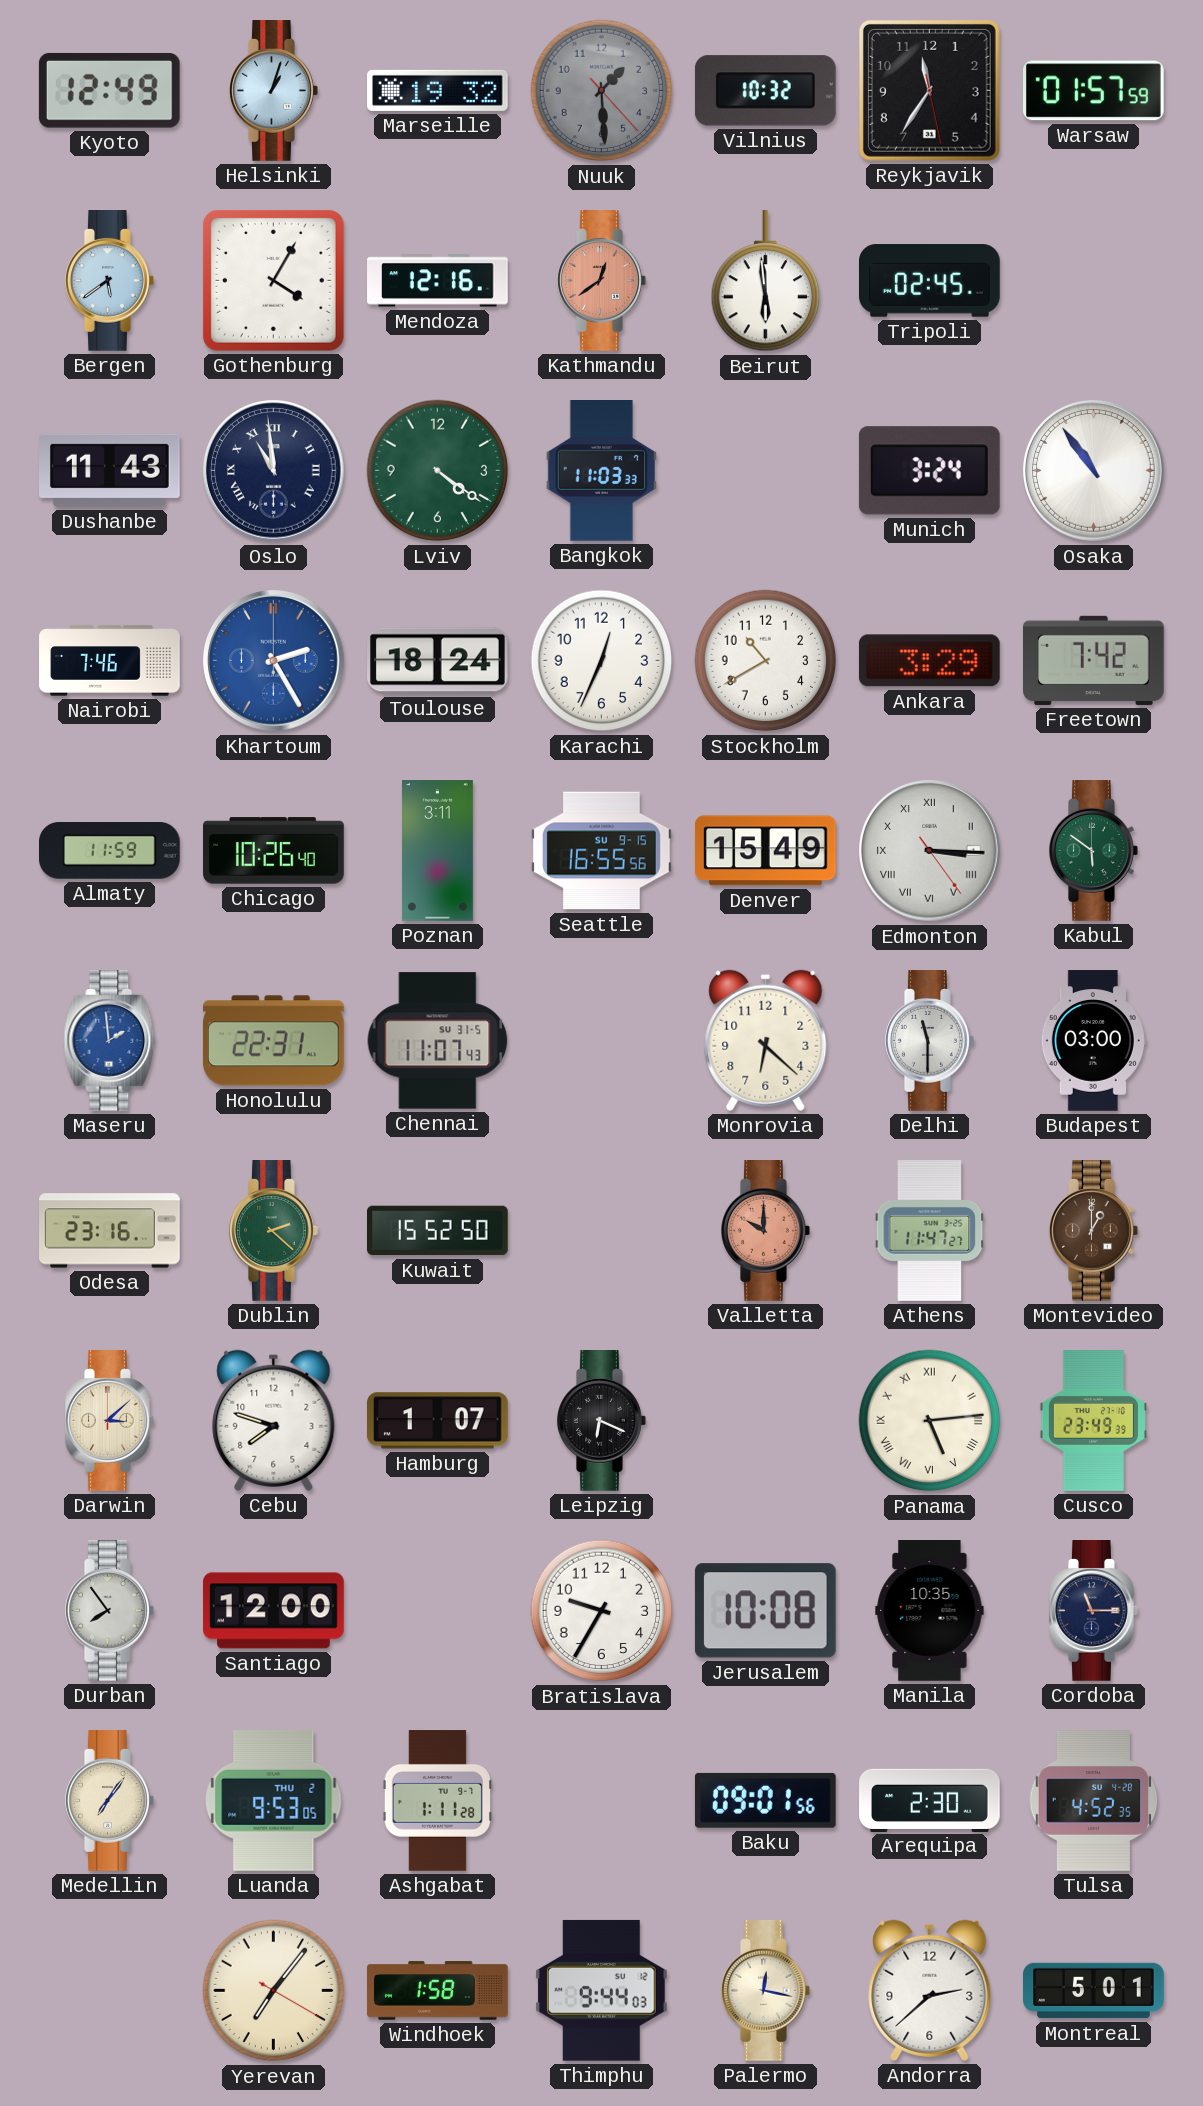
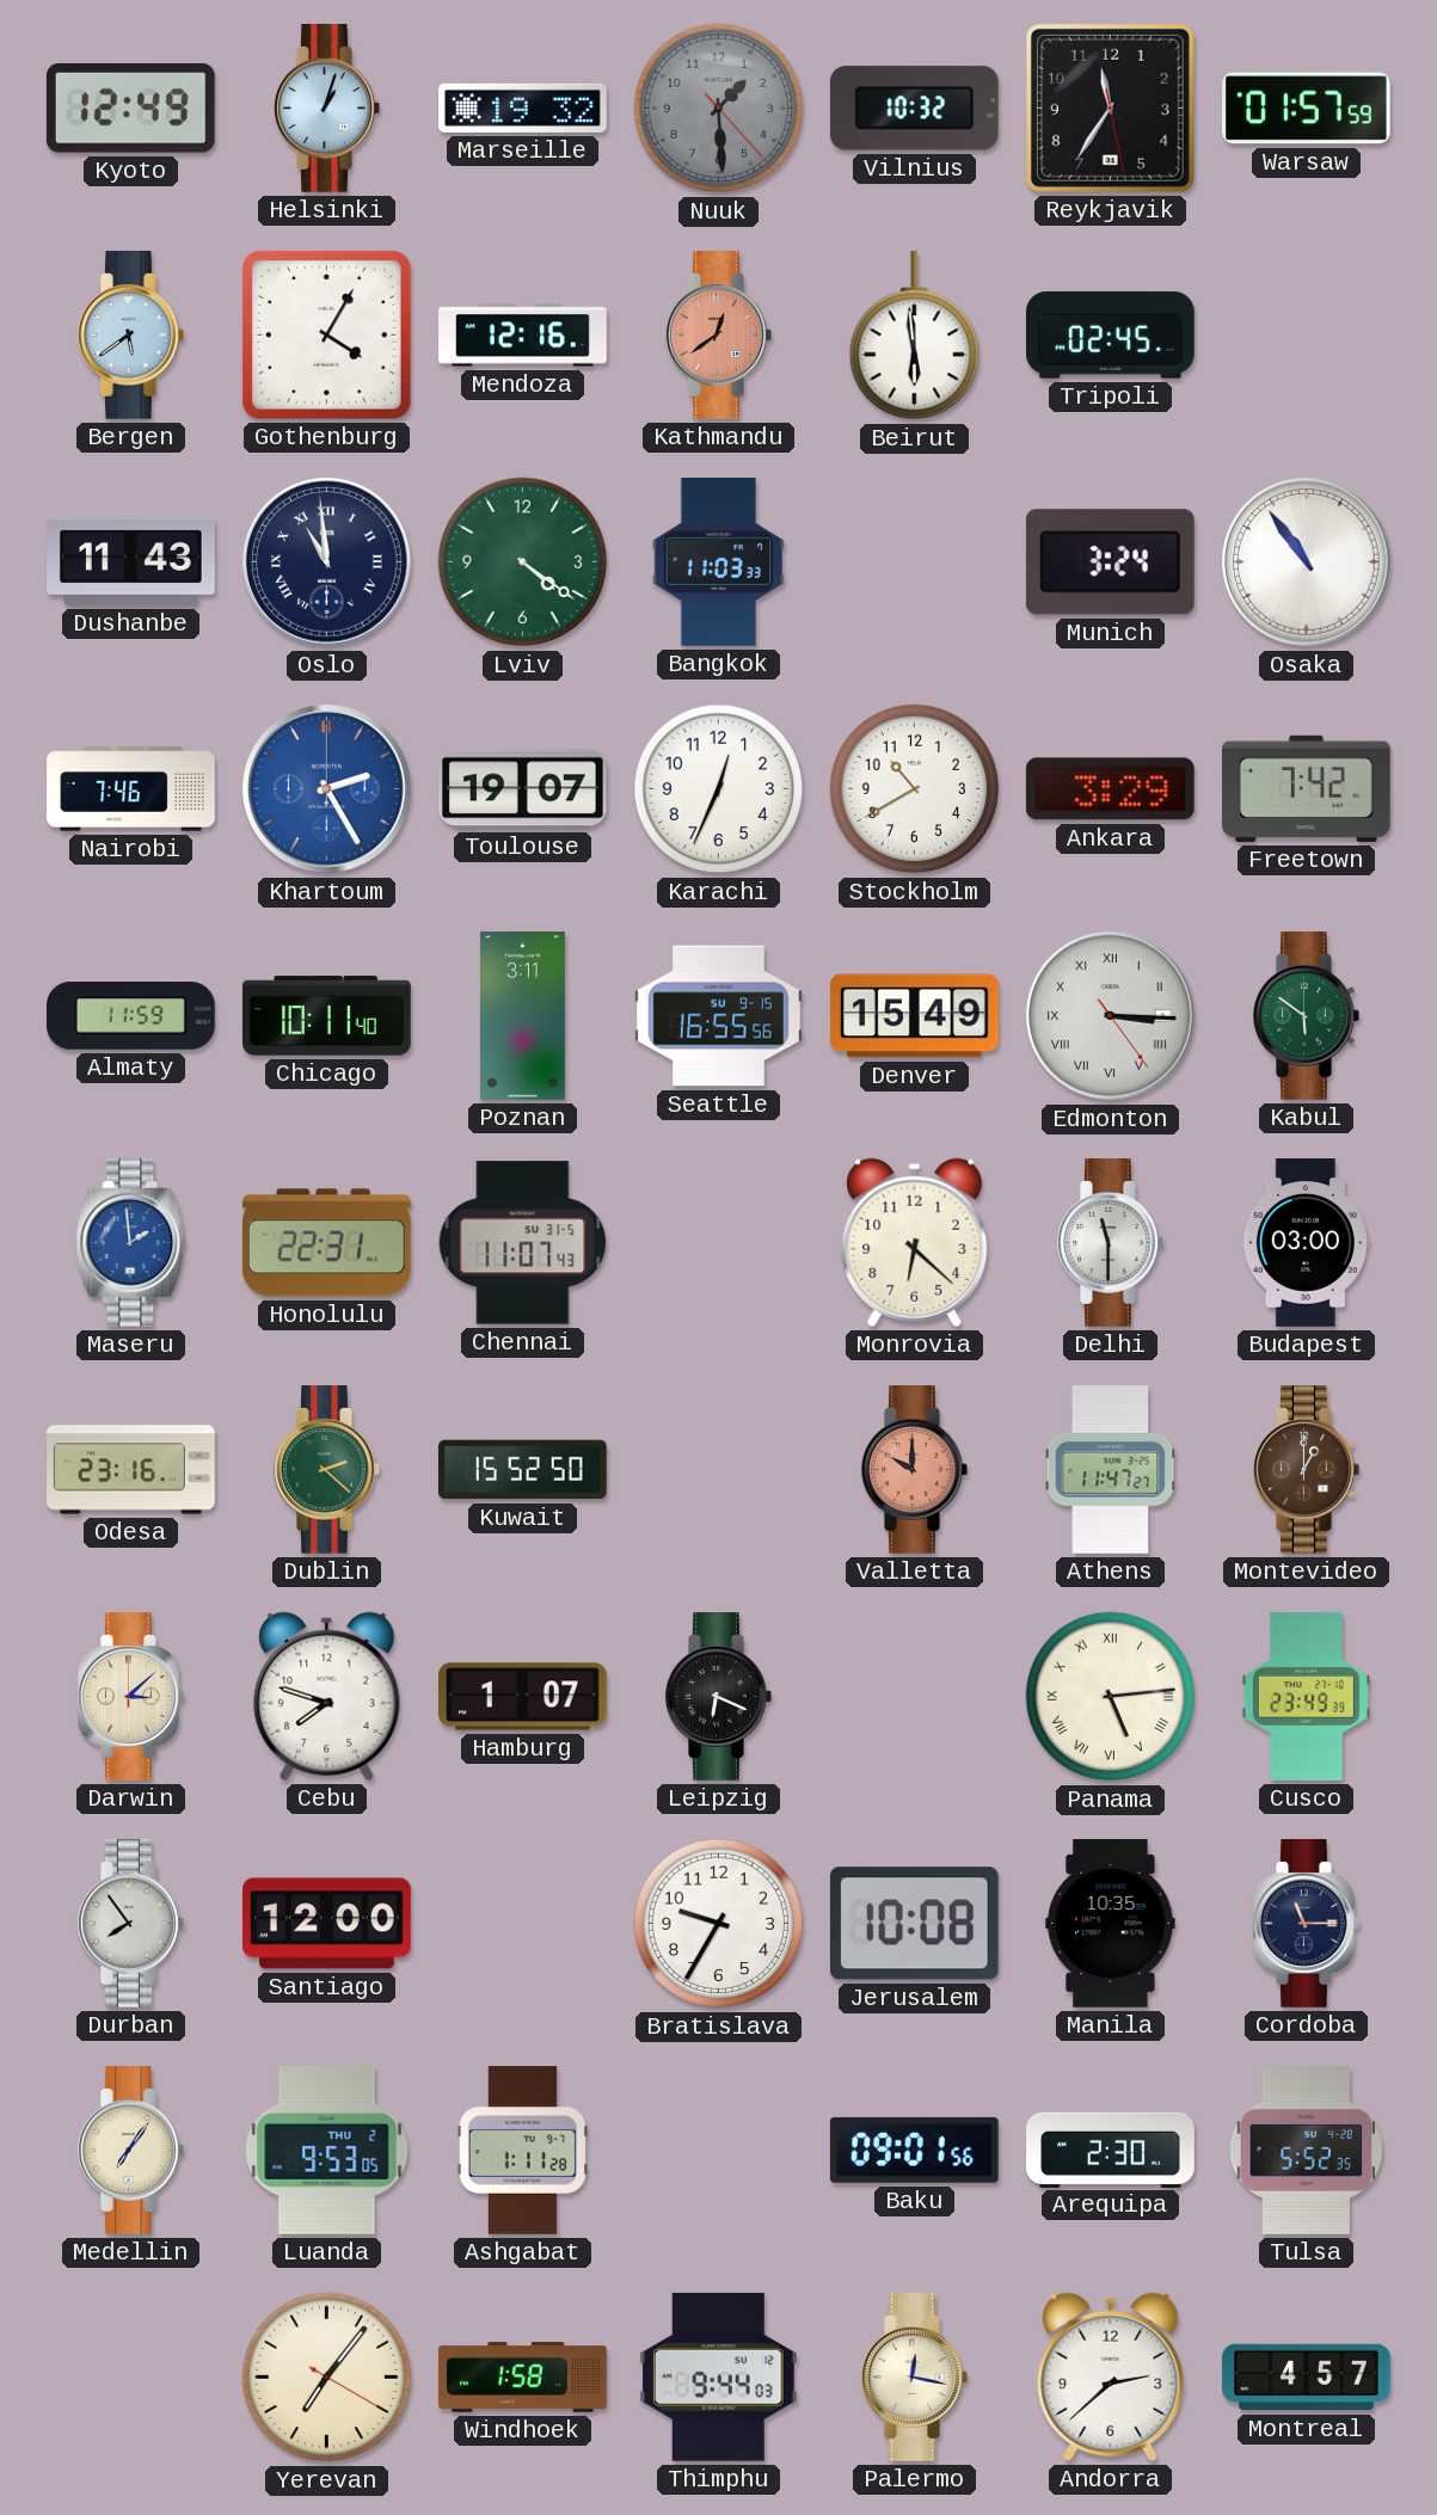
Toulouse: 18:24 -> 19:07 (523, 789)
Chicago: 10:26 -> 10:11 (327, 1016)
Tulsa: 4:52 -> 5:52 (1307, 2151)
Montreal: 5:01 -> 4:57 (1307, 2378)
